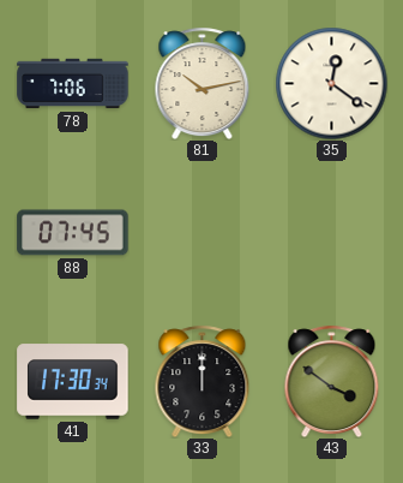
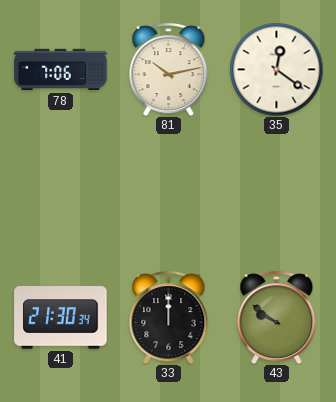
88: 07:45 -> none (73, 233)
41: 17:30 -> 21:30 (61, 318)
43: 3:51 -> 9:51 (277, 317)
